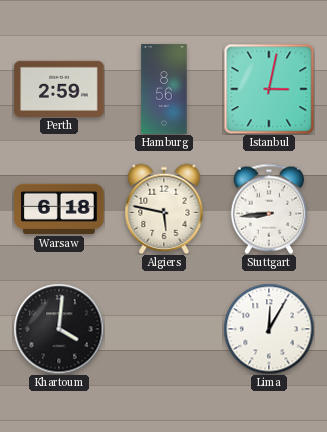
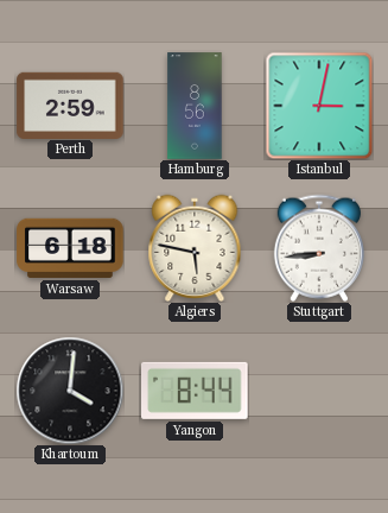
Yangon: none -> 8:44 (195, 391)
Lima: 12:05 -> none (269, 329)
